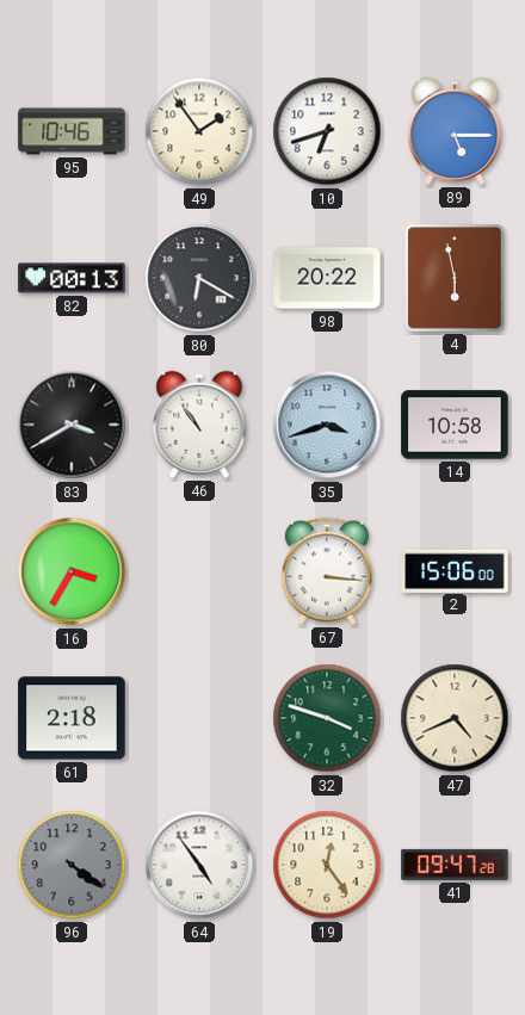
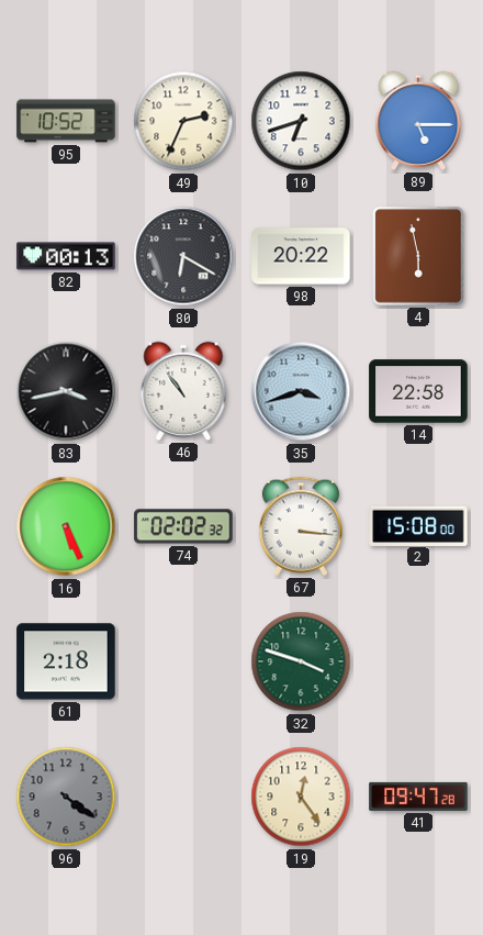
95: 10:46 -> 10:52 (66, 121)
49: 1:54 -> 2:34 (183, 121)
83: 3:40 -> 3:43 (66, 391)
14: 10:58 -> 22:58 (418, 391)
16: 3:35 -> 5:26 (66, 526)
74: none -> 02:02 (183, 526)
2: 15:06 -> 15:08 (418, 525)
47: 4:41 -> none (455, 718)
64: 4:54 -> none (199, 865)
